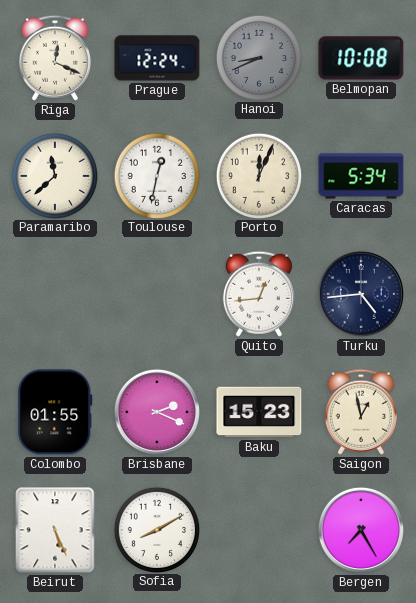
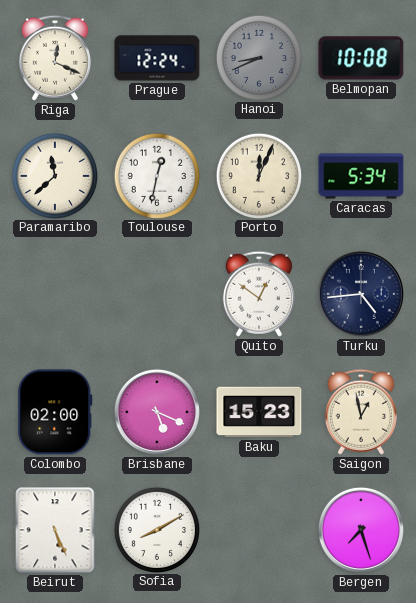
Quito: 12:44 -> 12:51 (259, 294)
Colombo: 01:55 -> 02:00 (55, 412)
Brisbane: 2:19 -> 5:19 (157, 412)
Bergen: 7:25 -> 7:27 (361, 530)
